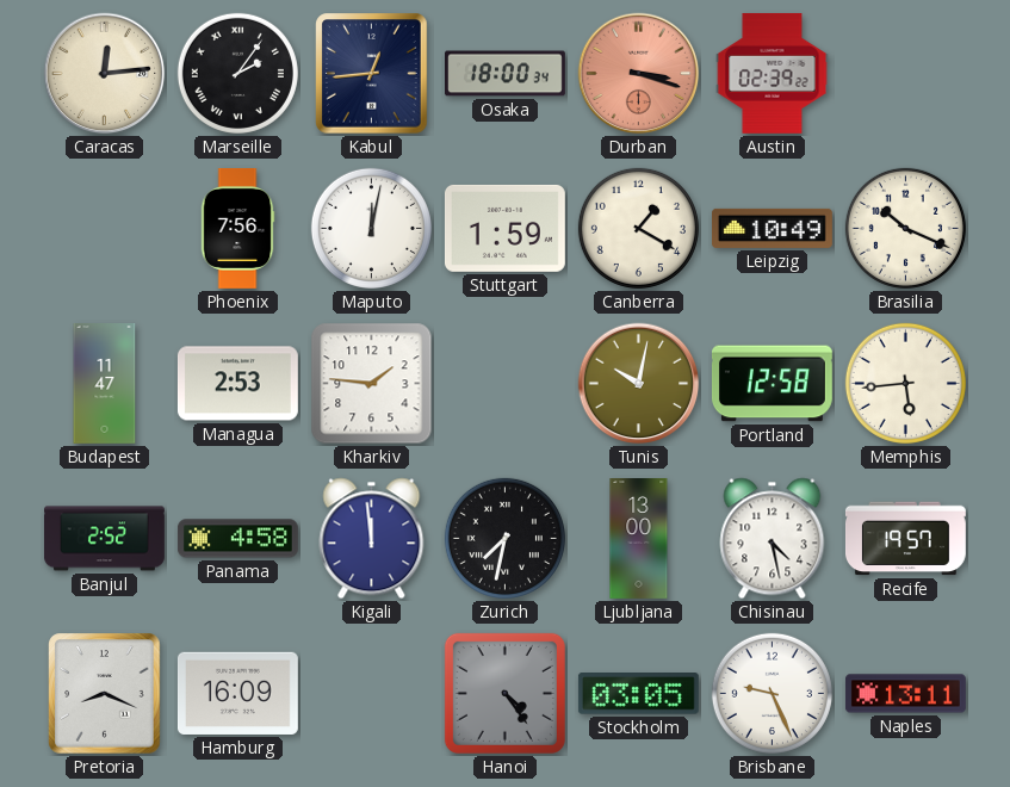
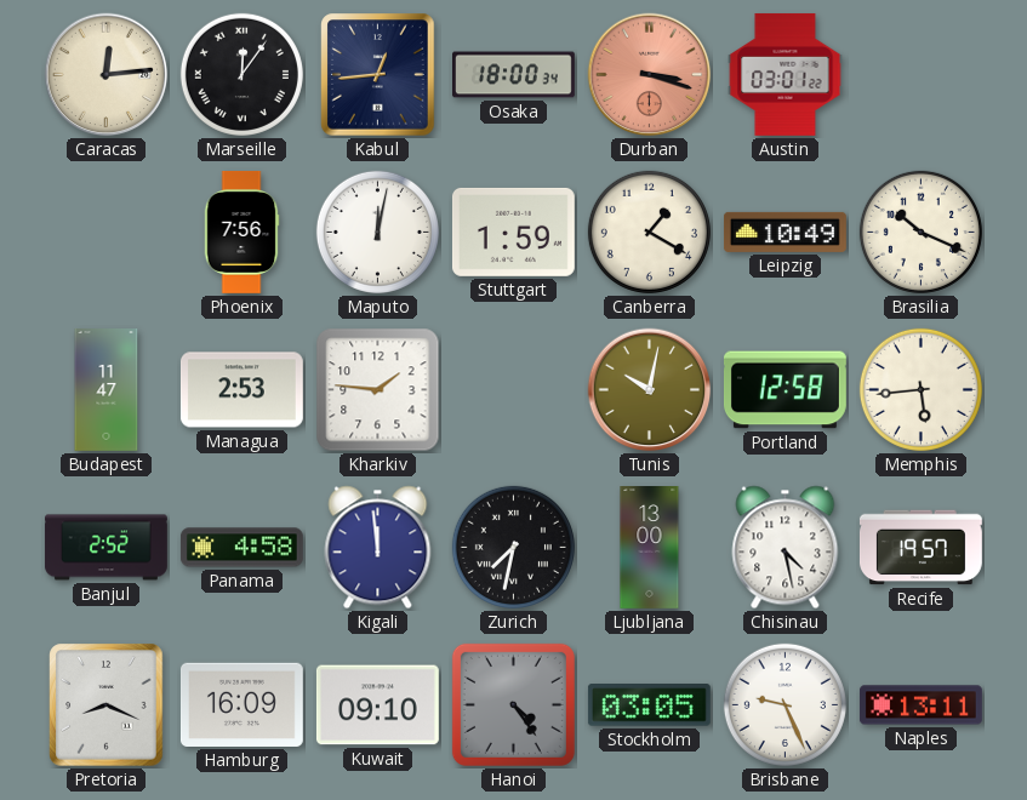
Marseille: 2:06 -> 12:06 (241, 74)
Austin: 02:39 -> 03:01 (786, 74)
Kuwait: none -> 09:10 (377, 705)
